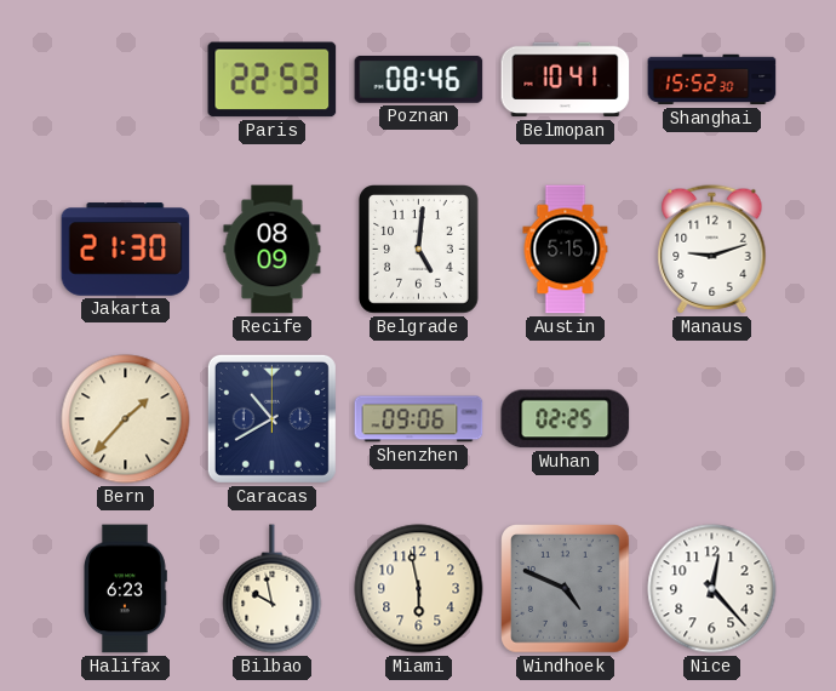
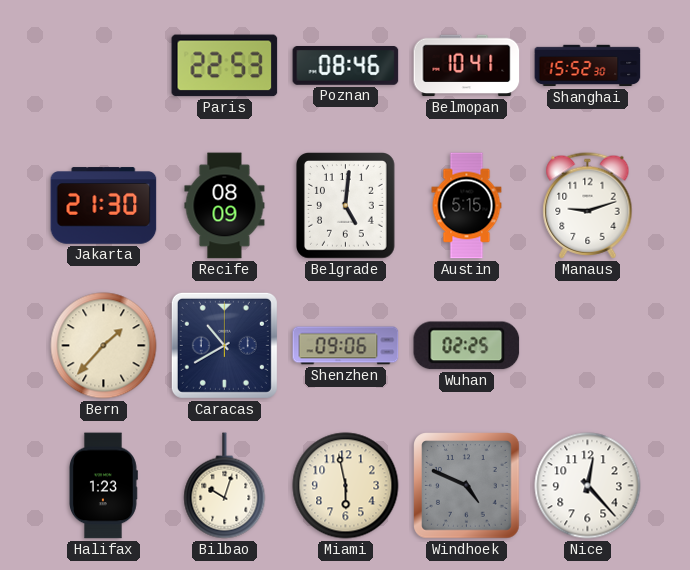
Halifax: 6:23 -> 1:23 (104, 486)
Bilbao: 9:58 -> 10:03 (225, 486)
